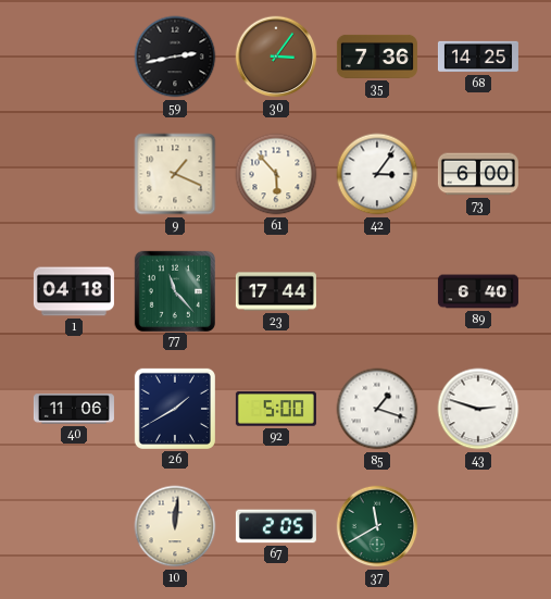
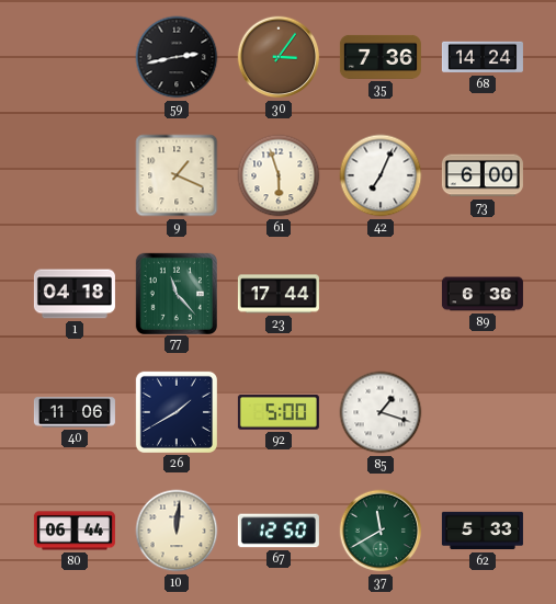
68: 14:25 -> 14:24 (483, 57)
61: 5:53 -> 5:57 (279, 175)
42: 3:06 -> 7:04 (381, 175)
89: 6:40 -> 6:36 (483, 294)
43: 2:48 -> none (478, 409)
80: none -> 06:44 (75, 531)
67: 2:05 -> 12:50 (279, 531)
62: none -> 5:33 (483, 531)
